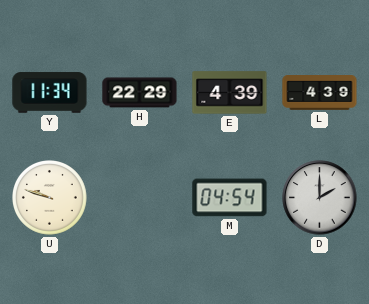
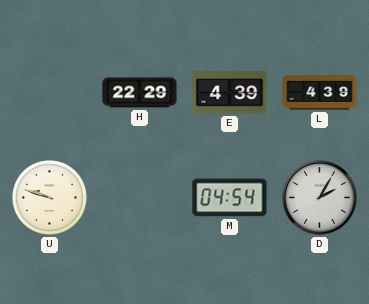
Y: 11:34 -> none (50, 93)
D: 2:00 -> 2:05 (320, 198)
